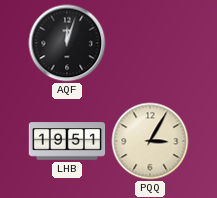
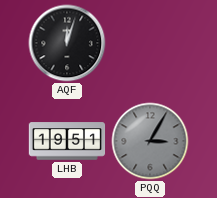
PQQ dial: cream -> grey (150, 141)
